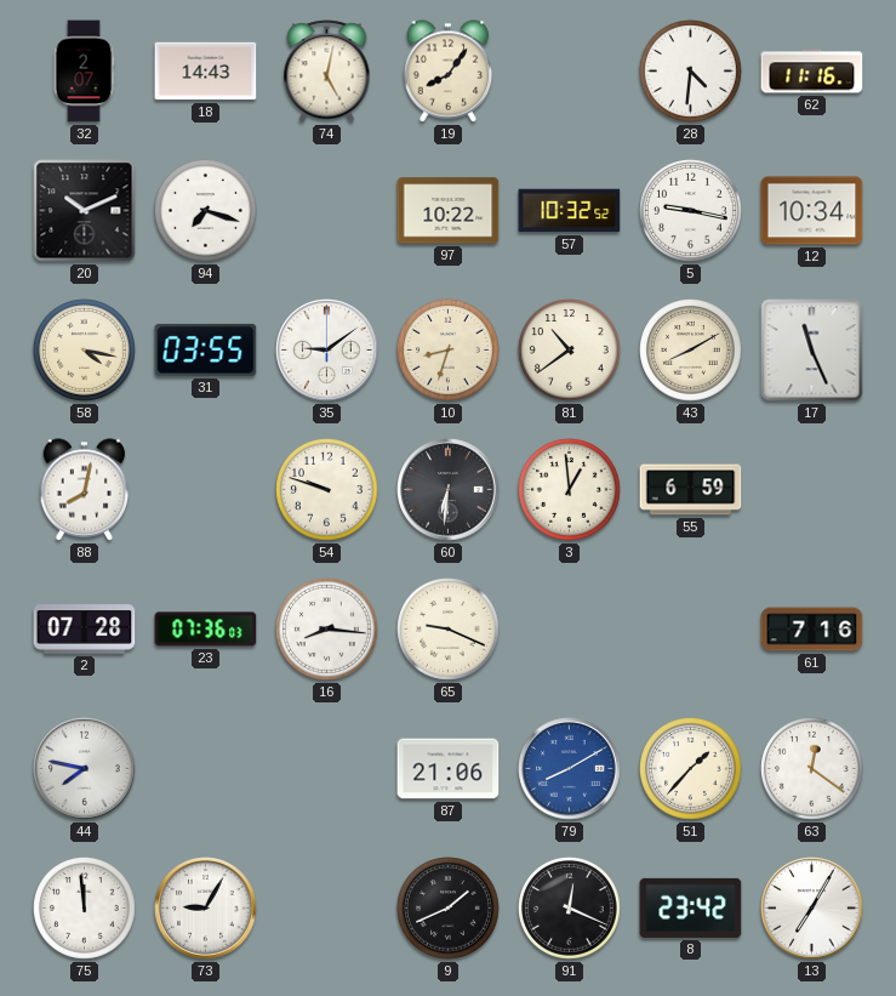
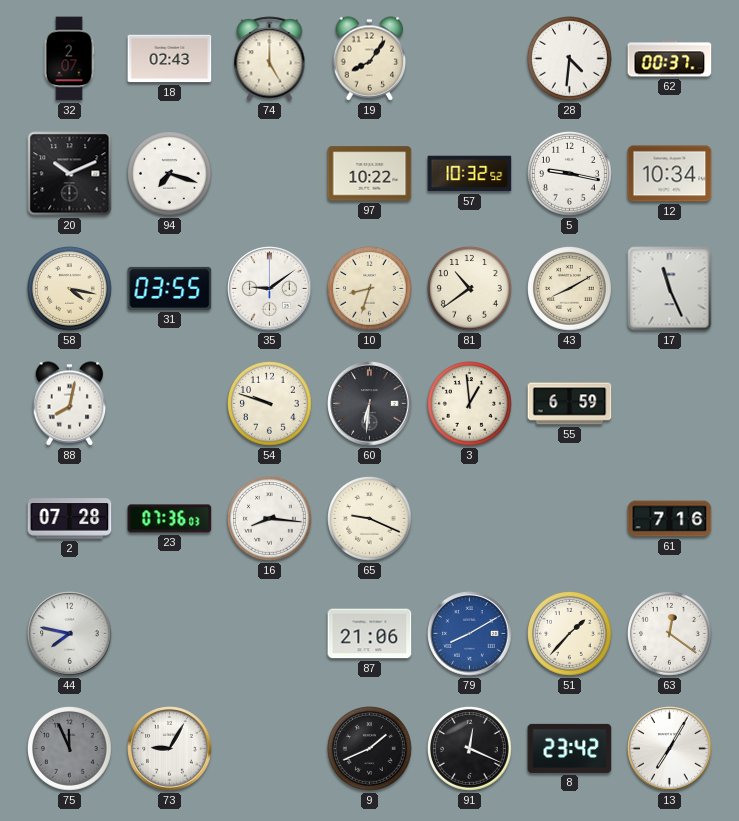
18: 14:43 -> 02:43 (170, 59)
74: 5:02 -> 5:00 (270, 59)
62: 11:16 -> 00:37 (670, 59)
75: 11:59 -> 11:56 (70, 749)
75 dial: white -> grey (70, 749)
